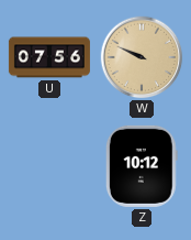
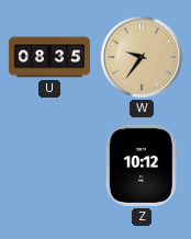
U: 07:56 -> 08:35 (49, 57)
W: 9:49 -> 9:36 (142, 57)
